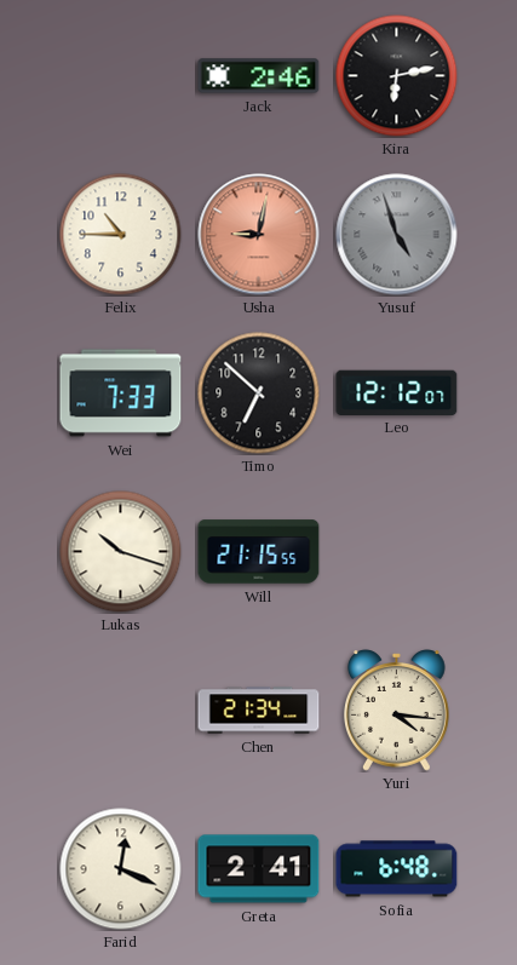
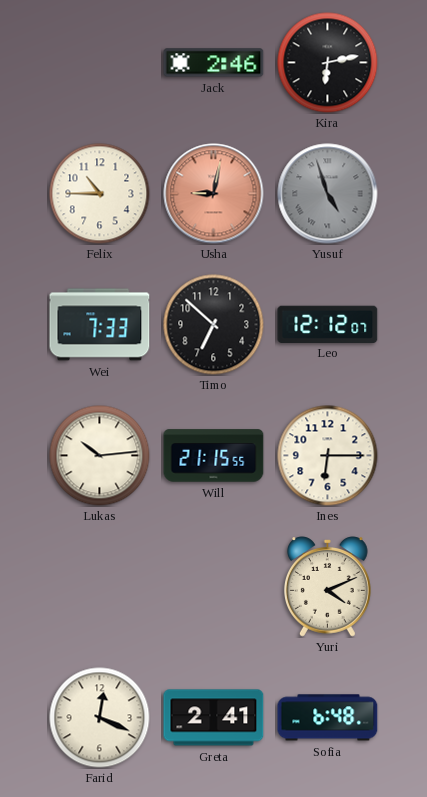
Lukas: 10:18 -> 10:14 (100, 456)
Ines: none -> 6:15 (328, 456)
Chen: 21:34 -> none (259, 711)
Yuri: 4:16 -> 4:11 (328, 587)
